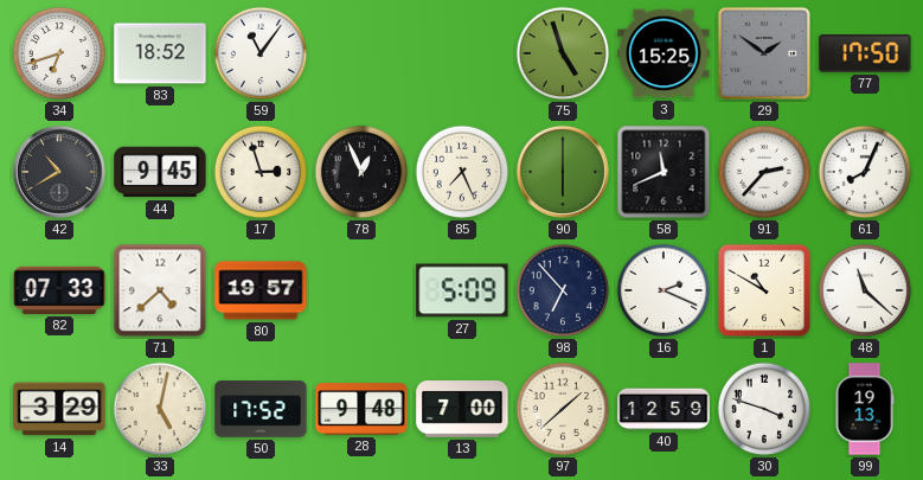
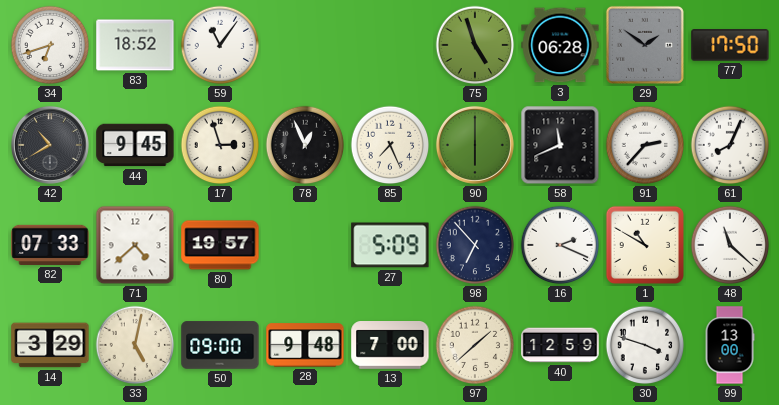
3: 15:25 -> 06:28 (560, 45)
50: 17:52 -> 09:00 (220, 345)
99: 19:13 -> 13:00 (730, 345)
